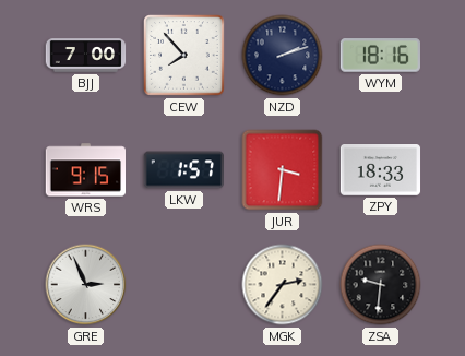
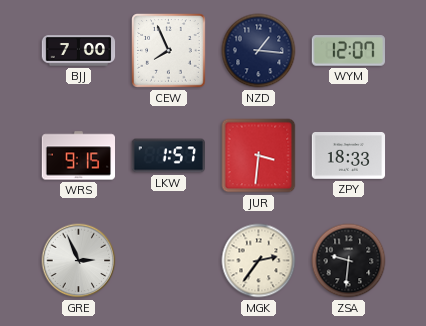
CEW: 7:53 -> 7:56 (169, 51)
NZD: 2:12 -> 1:16 (259, 51)
WYM: 18:16 -> 12:07 (348, 51)
